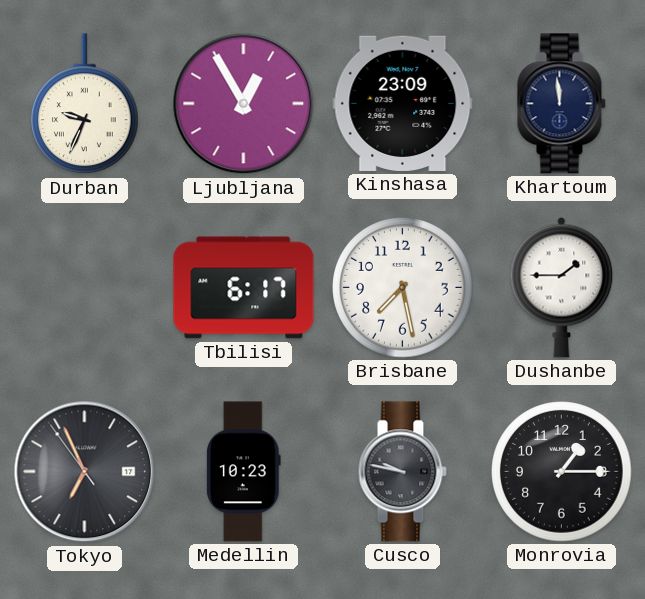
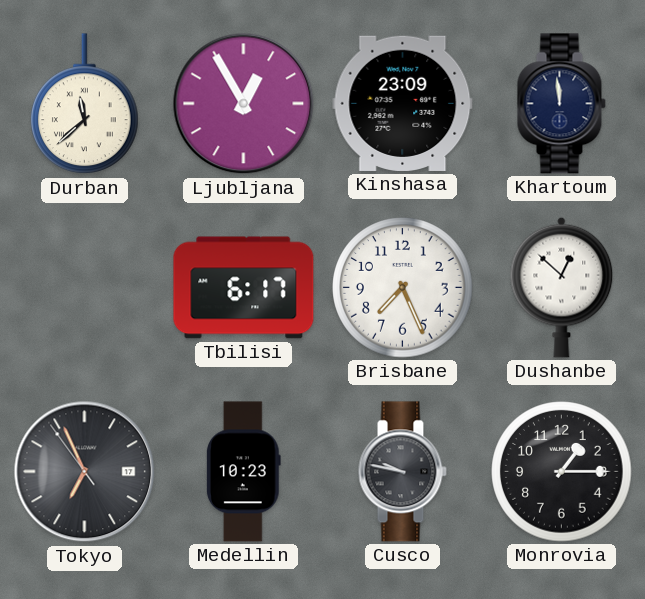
Durban: 9:34 -> 11:38 (85, 104)
Brisbane: 7:28 -> 7:26 (403, 288)
Dushanbe: 1:45 -> 12:52 (562, 287)
